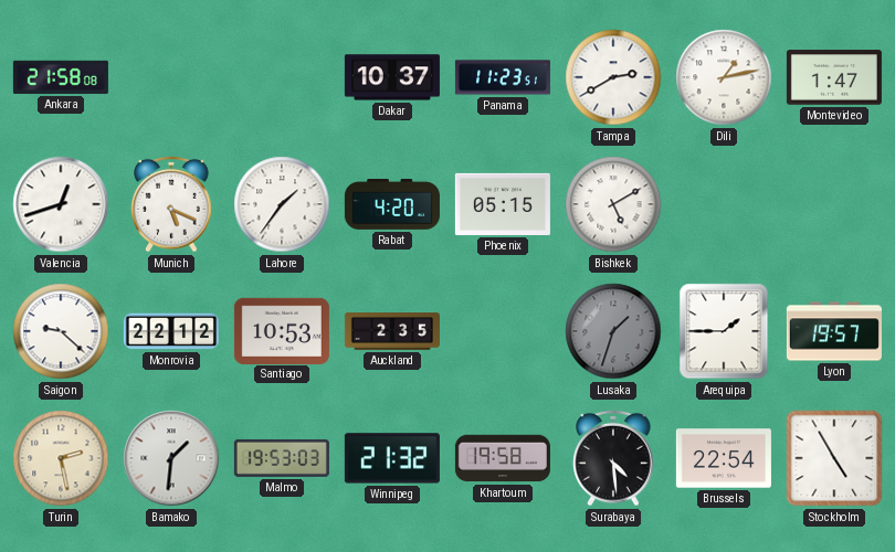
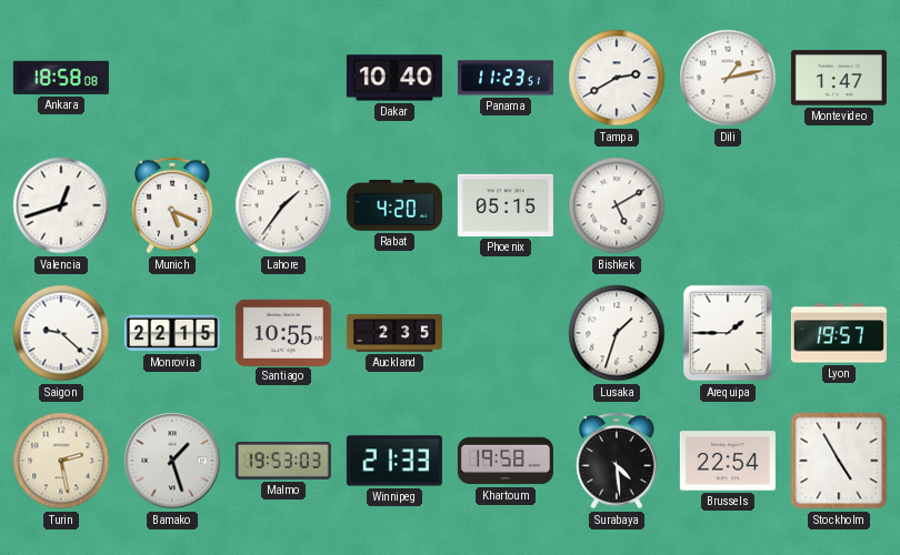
Ankara: 21:58 -> 18:58 (61, 78)
Dakar: 10:37 -> 10:40 (394, 78)
Monrovia: 22:12 -> 22:15 (172, 333)
Santiago: 10:53 -> 10:55 (283, 332)
Lusaka dial: grey -> white (617, 333)
Bamako: 1:31 -> 1:27 (172, 461)
Winnipeg: 21:32 -> 21:33 (394, 461)
